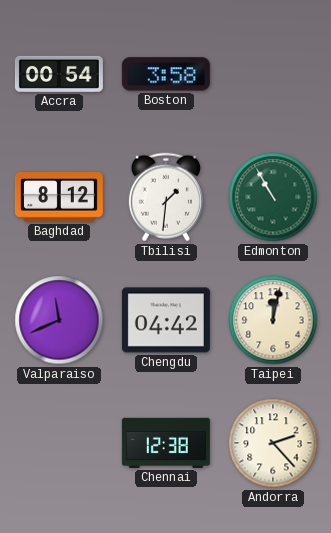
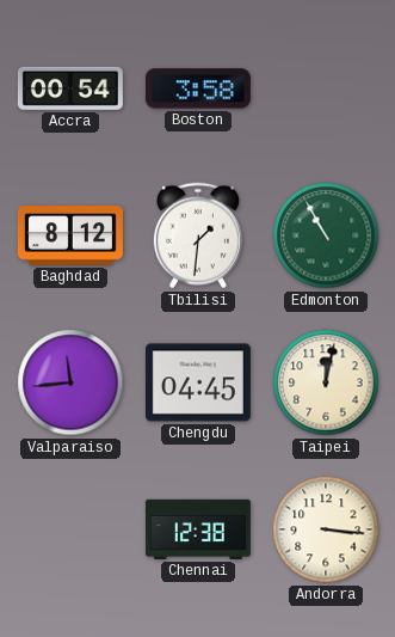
Valparaiso: 11:41 -> 11:44 (70, 382)
Chengdu: 04:42 -> 04:45 (198, 382)
Andorra: 2:23 -> 3:16 (326, 529)
